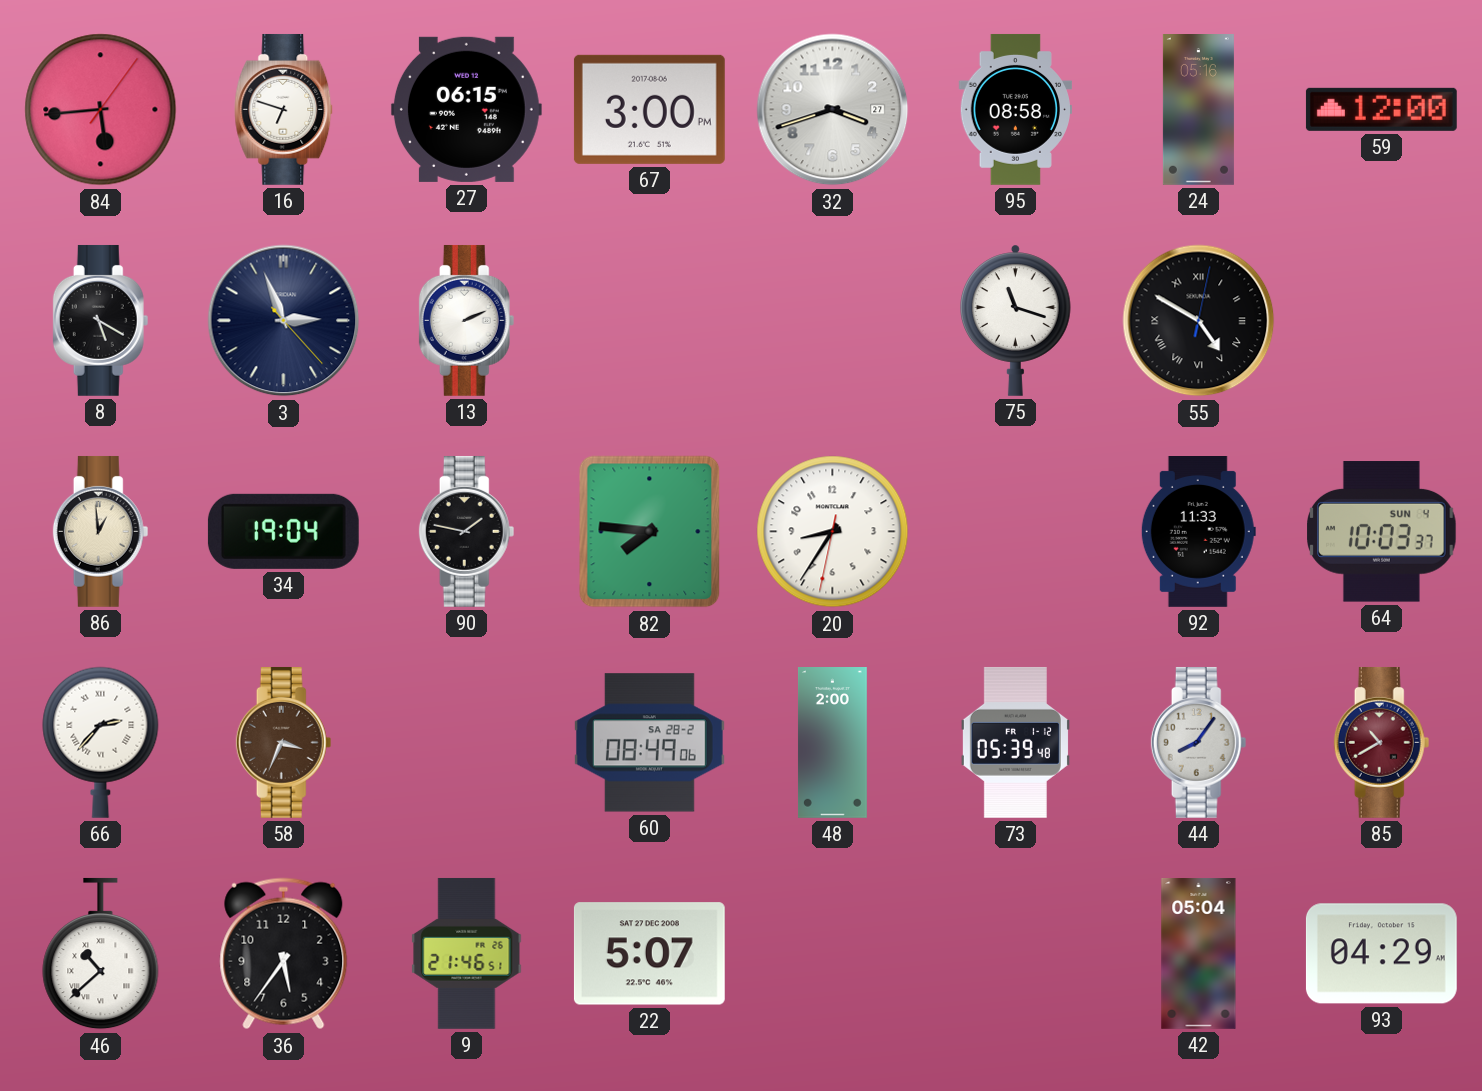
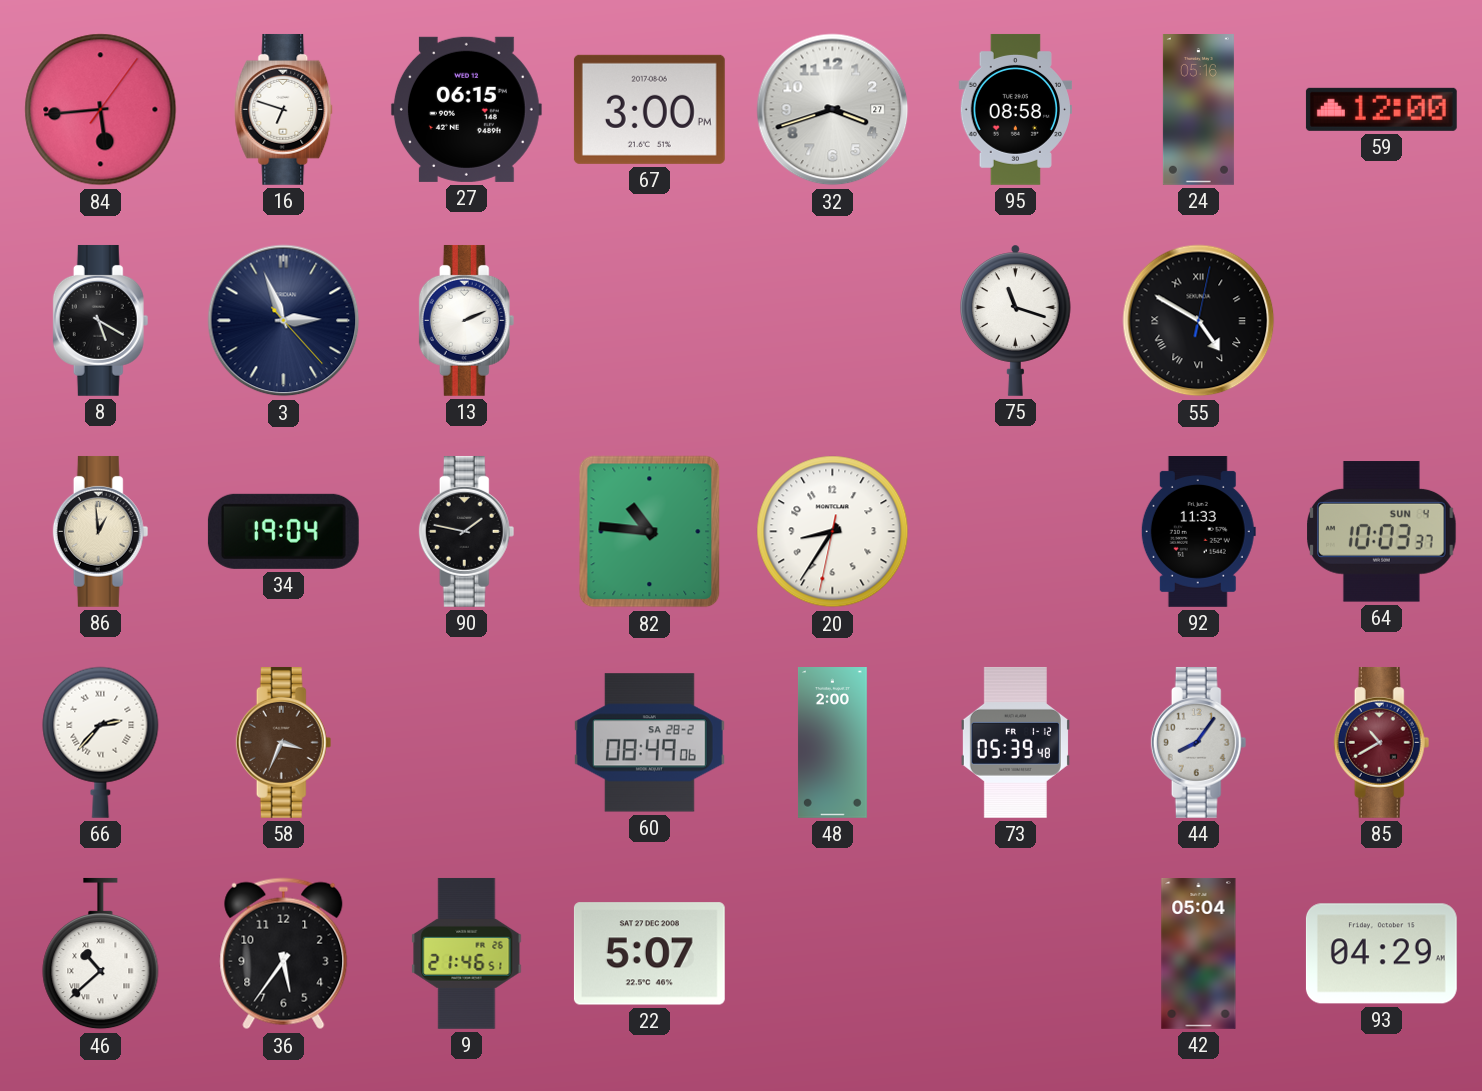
82: 7:46 -> 10:46 (650, 532)
